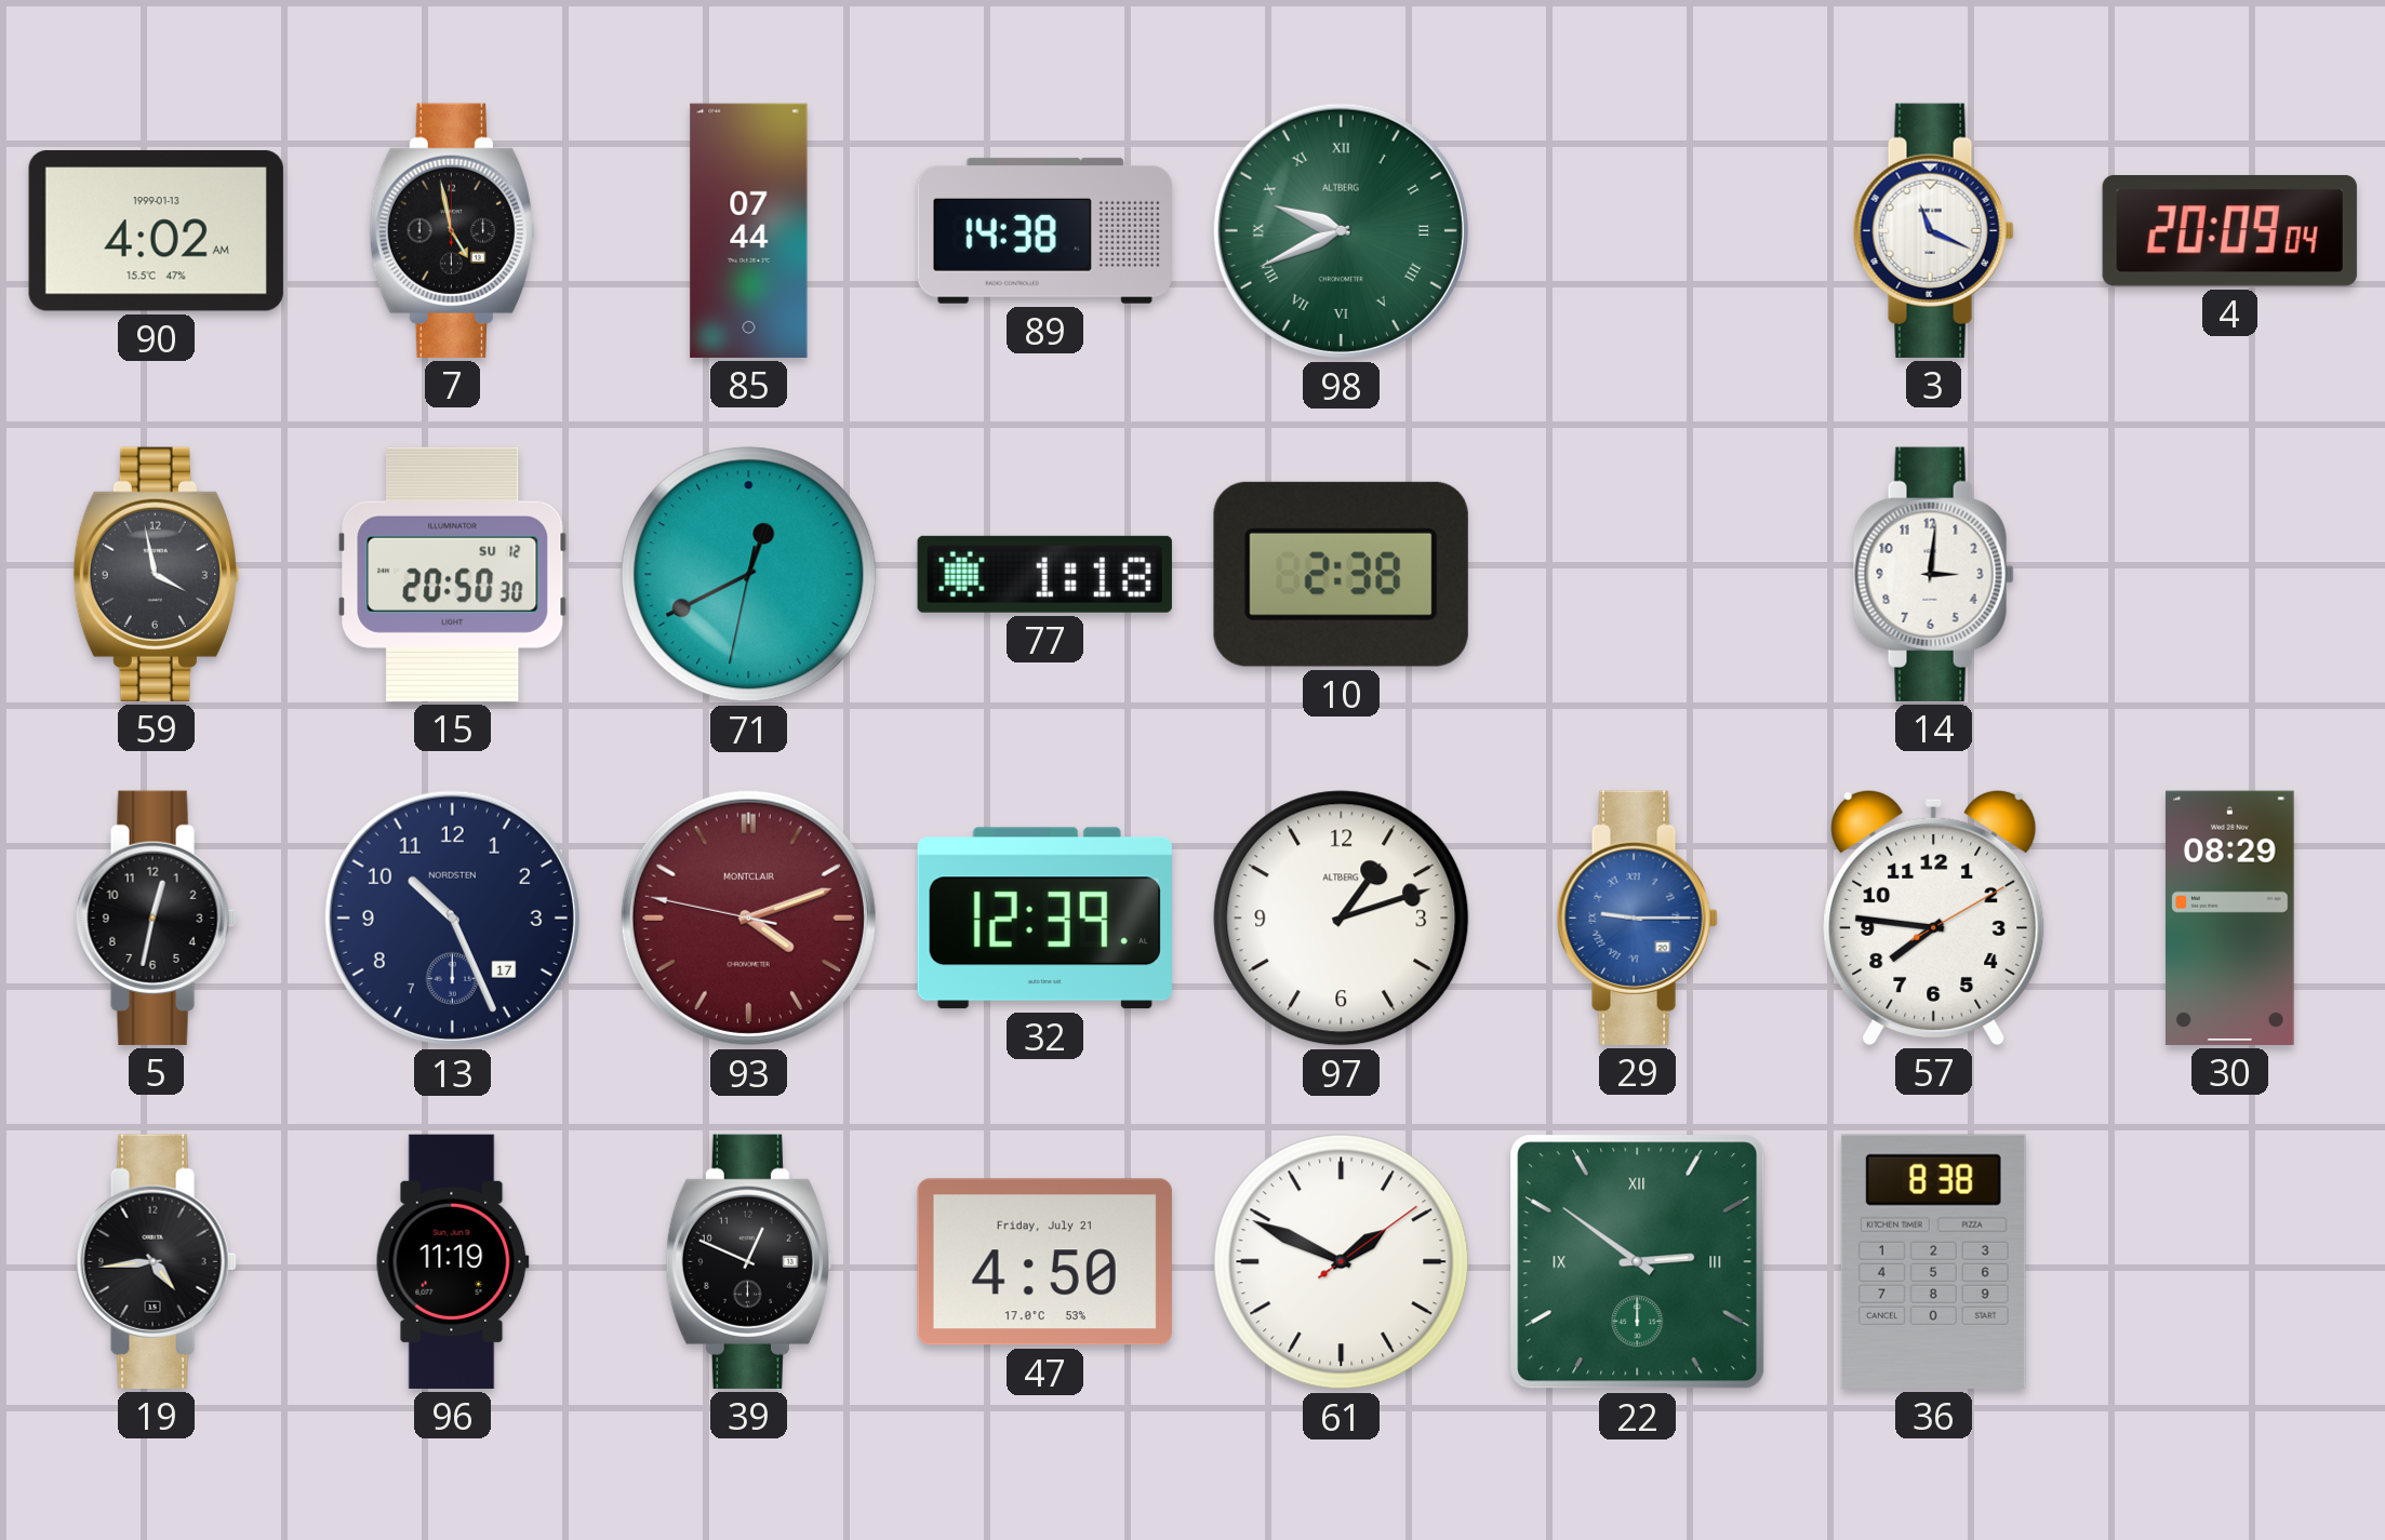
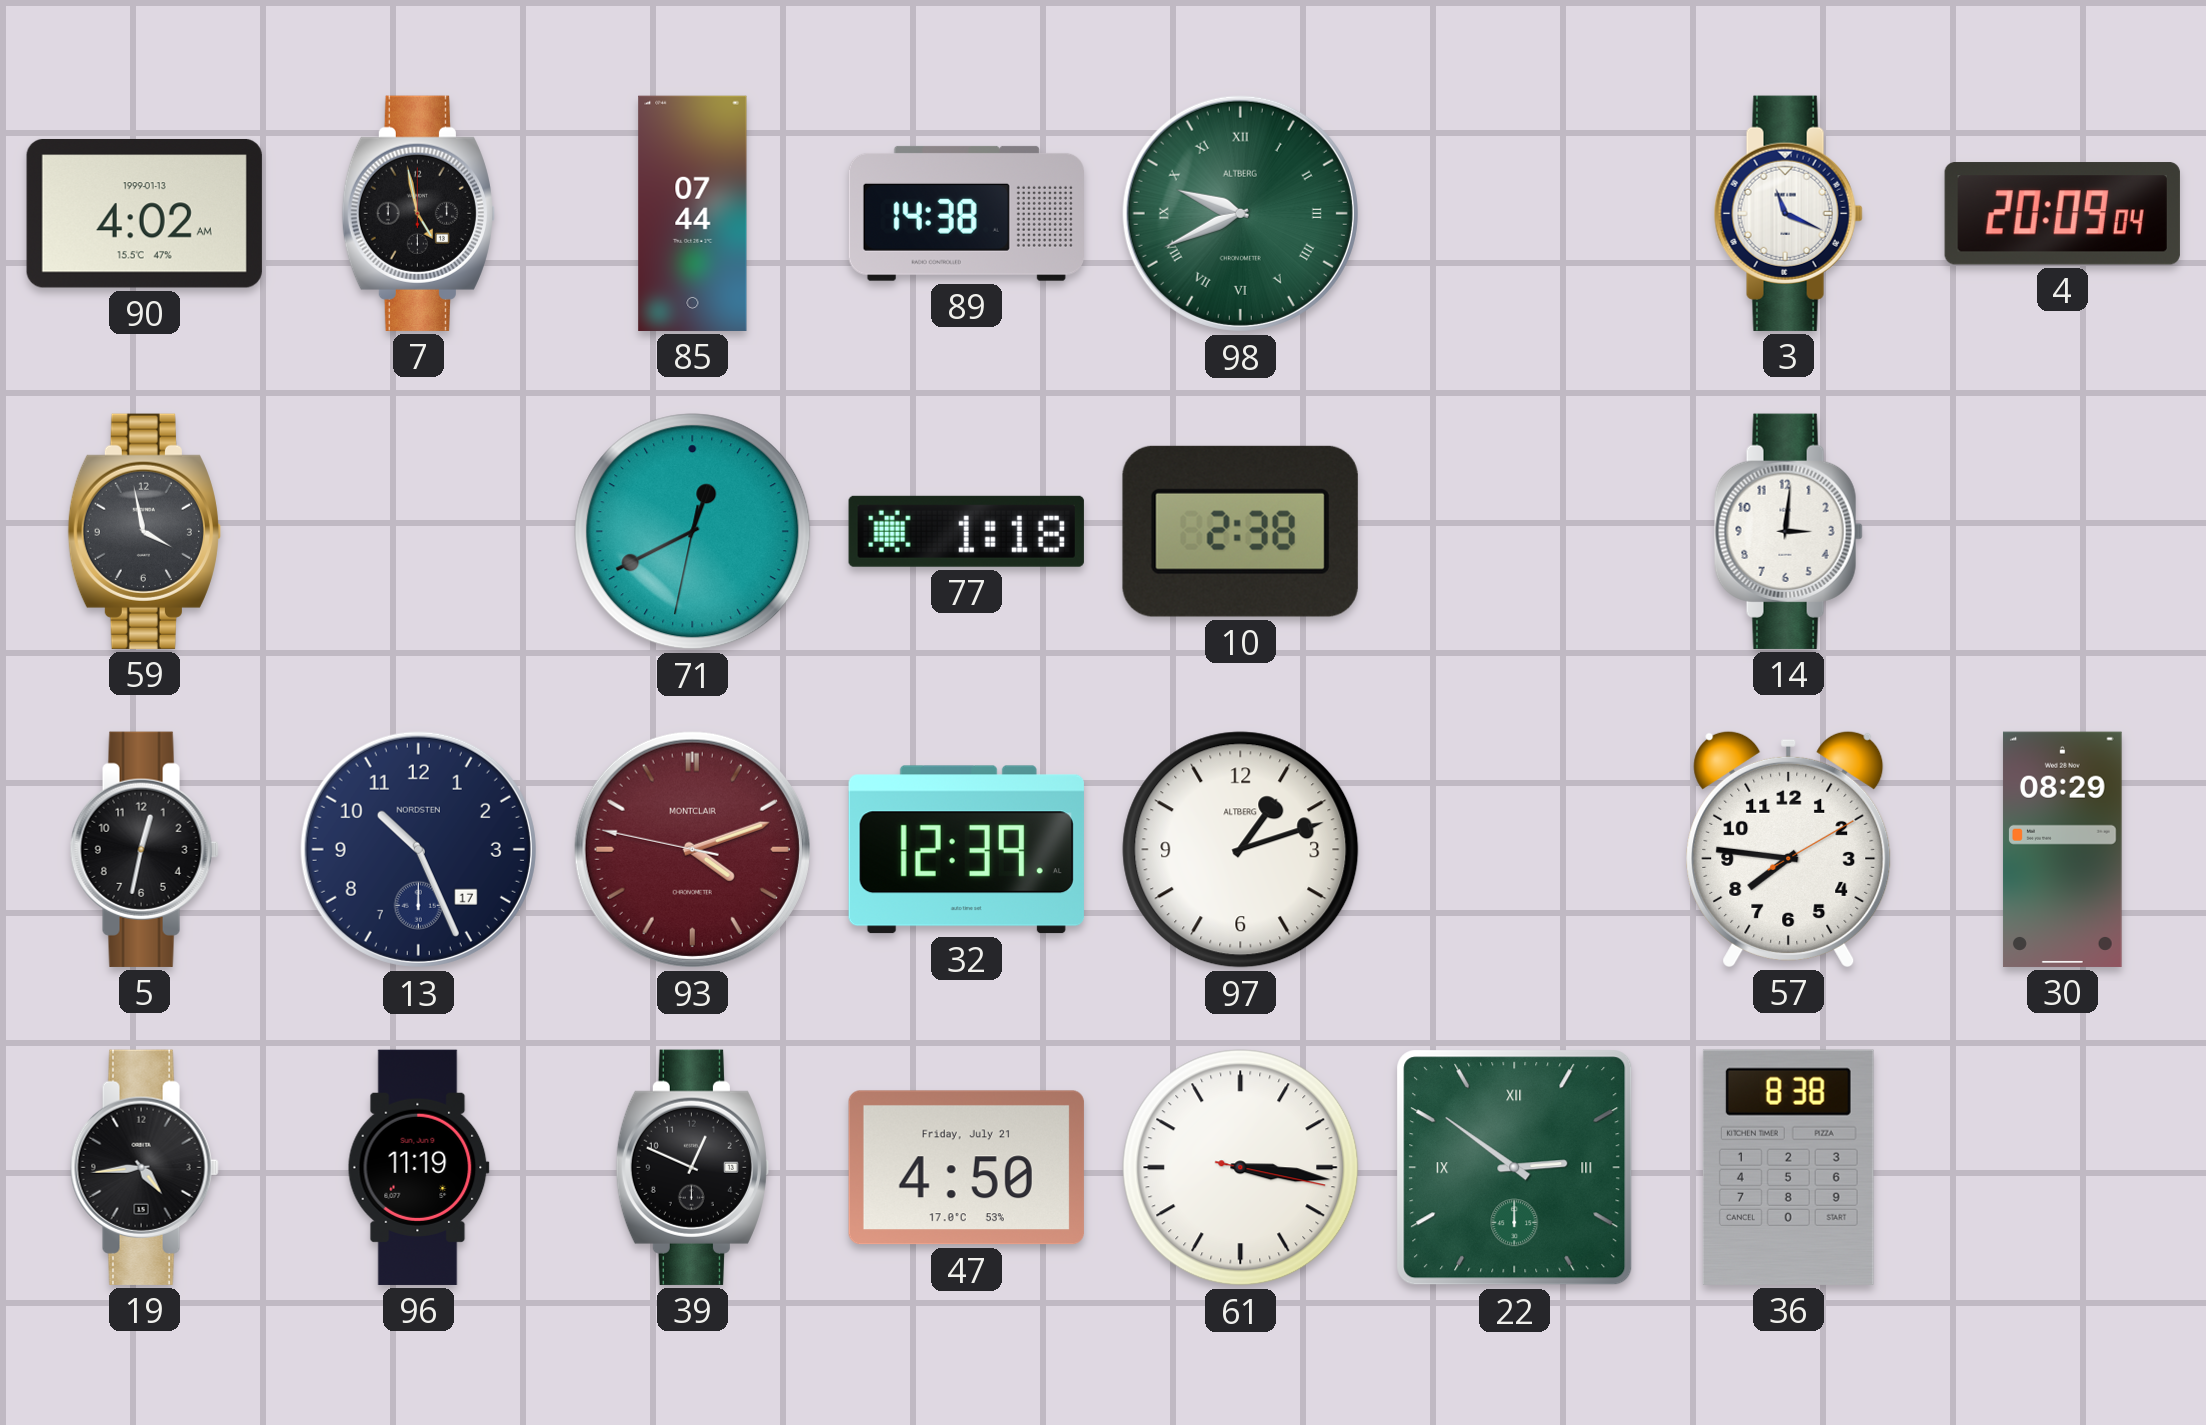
15: 20:50 -> none (453, 574)
29: 9:15 -> none (1637, 918)
61: 1:49 -> 3:16 (1241, 1168)
